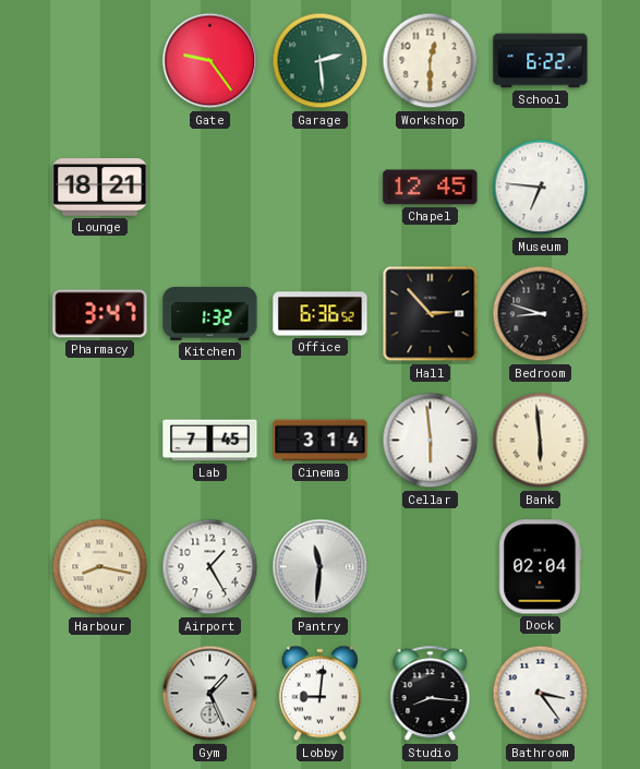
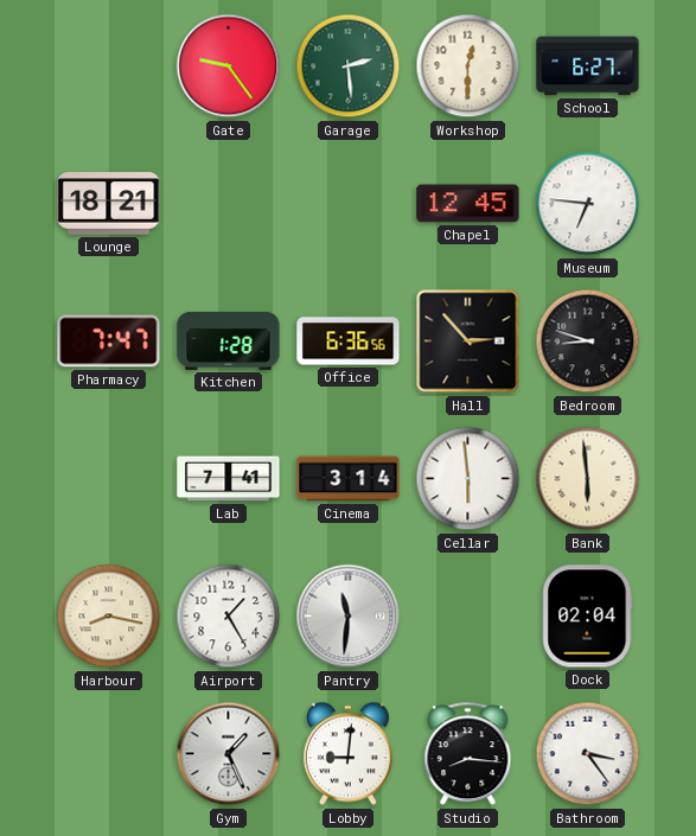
School: 6:22 -> 6:27 (588, 66)
Pharmacy: 3:47 -> 7:47 (109, 342)
Kitchen: 1:32 -> 1:28 (229, 340)
Office: 6:36:52 -> 6:36:56 (349, 342)
Lab: 7:45 -> 7:41 (229, 479)
